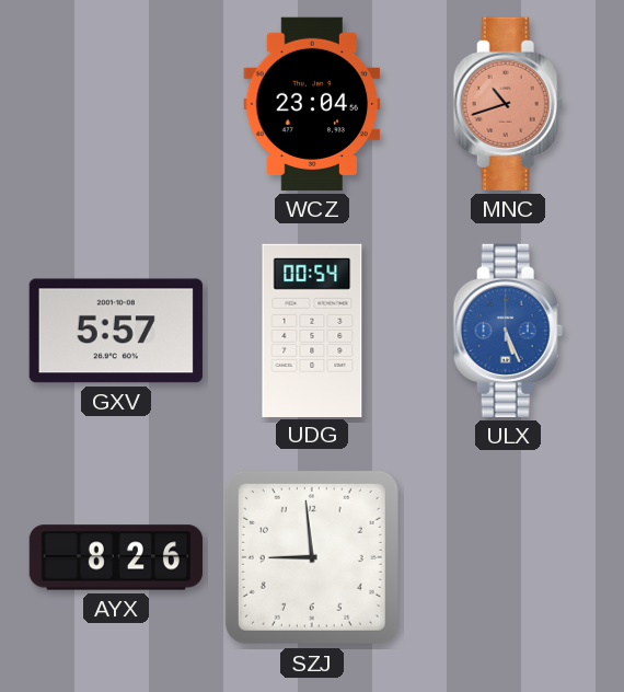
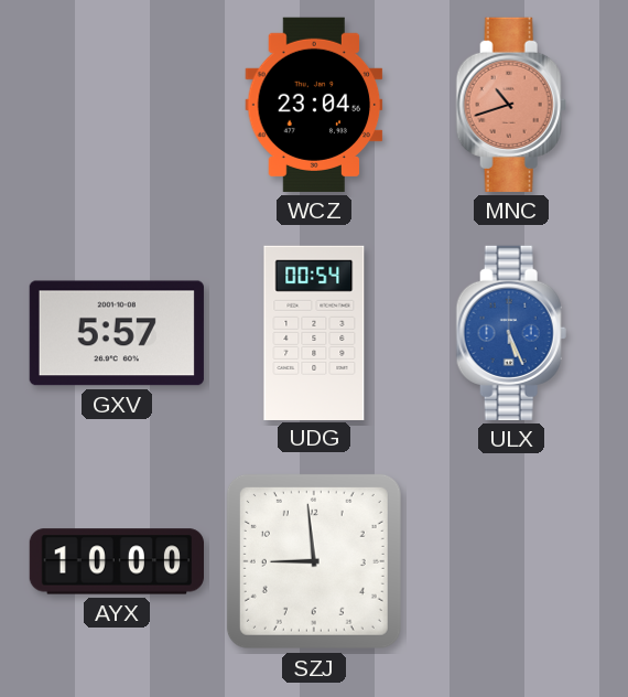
AYX: 8:26 -> 10:00 (116, 561)
